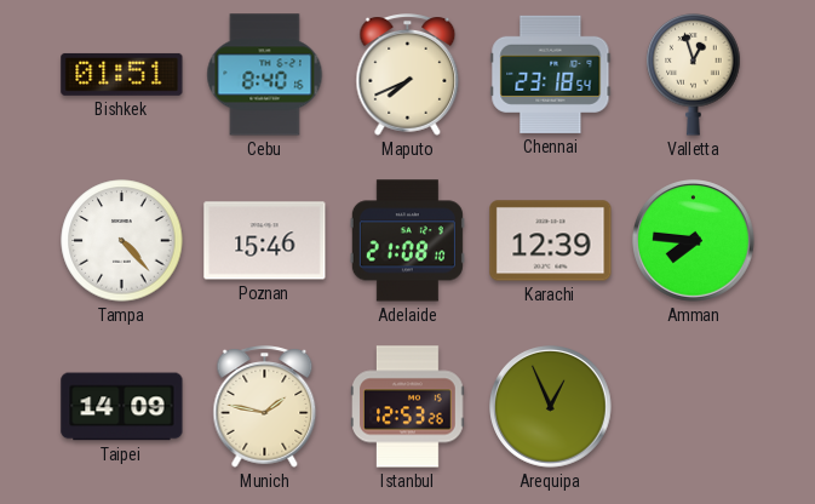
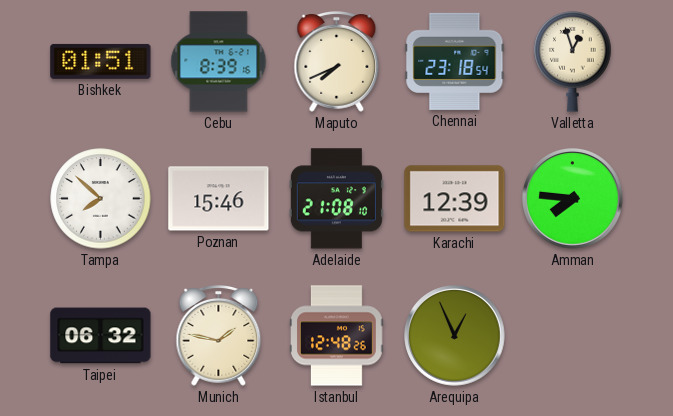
Cebu: 8:40 -> 8:39 (219, 62)
Tampa: 4:23 -> 7:52 (101, 199)
Taipei: 14:09 -> 06:32 (101, 336)
Istanbul: 12:53 -> 12:48 (337, 336)
